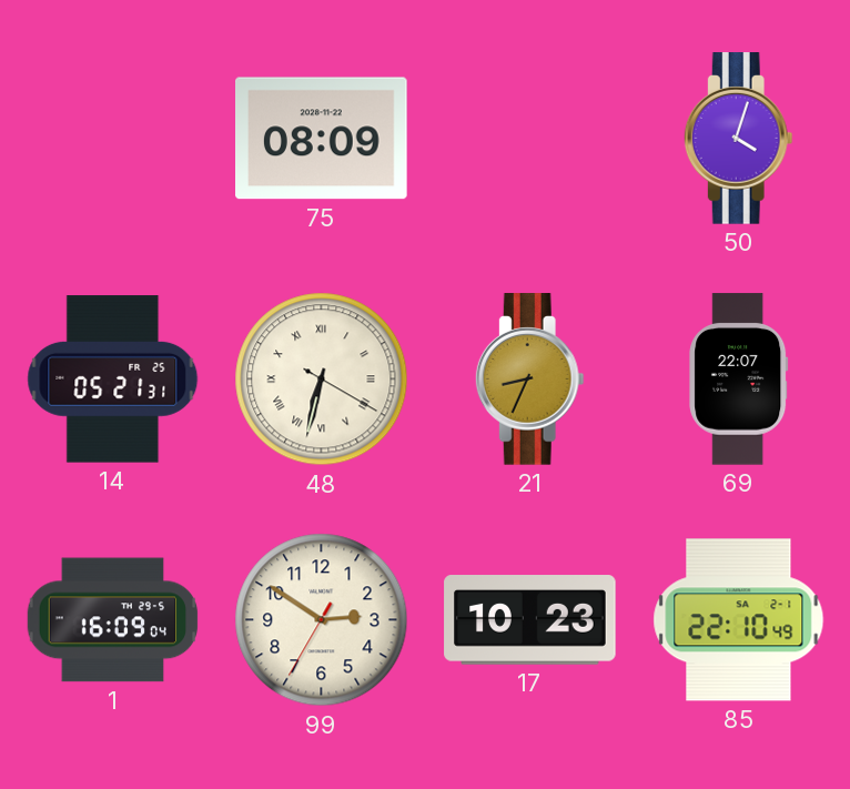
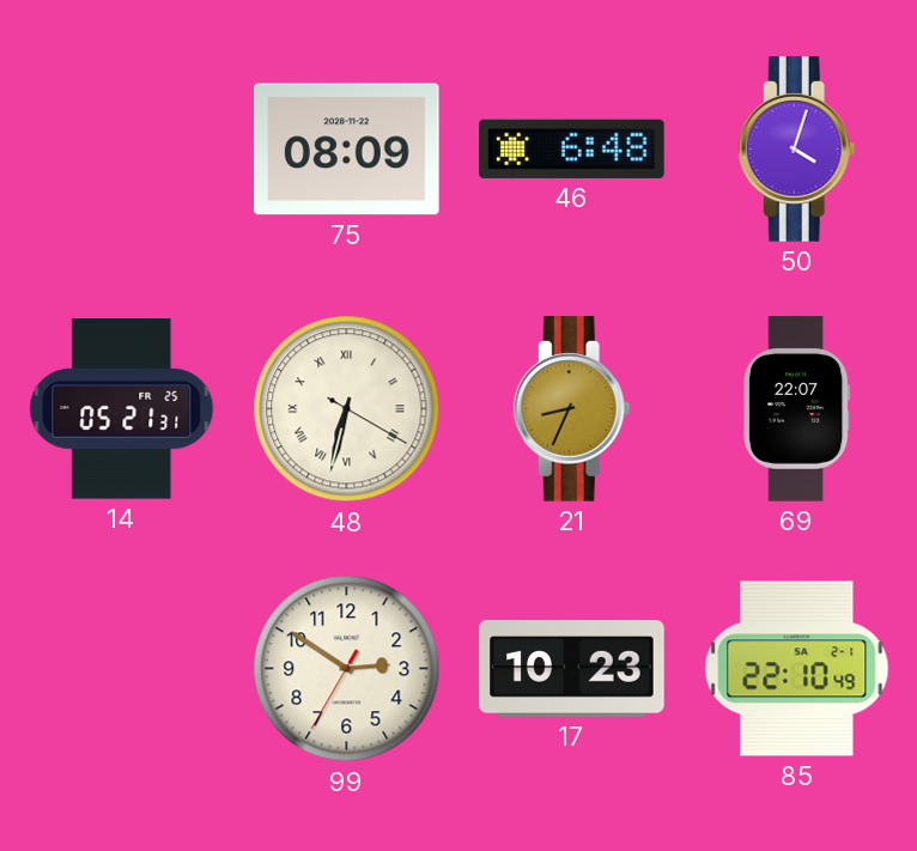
46: none -> 6:48 (572, 148)
1: 16:09 -> none (113, 620)
